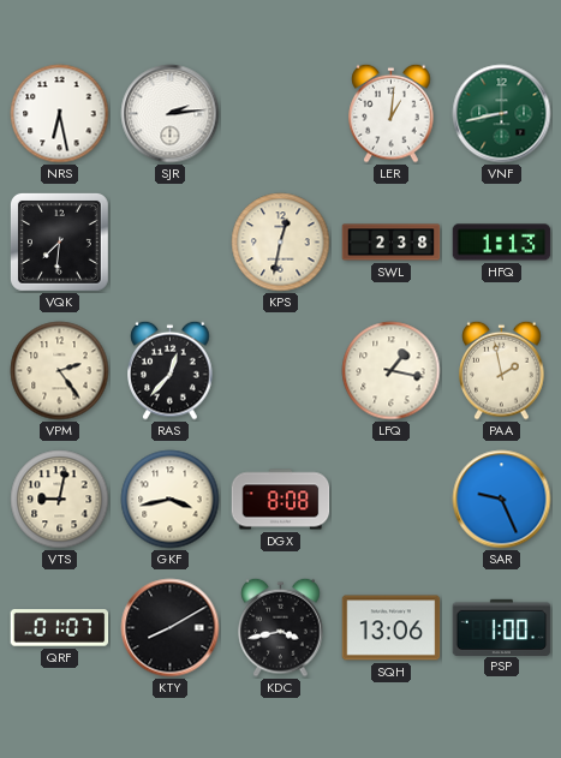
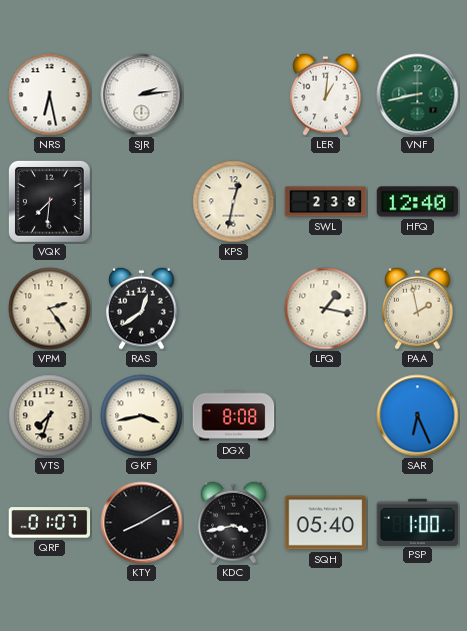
HFQ: 1:13 -> 12:40 (418, 202)
RAS: 12:37 -> 12:39 (142, 308)
VTS: 9:02 -> 7:33 (50, 416)
SAR: 9:26 -> 6:26 (418, 416)
SQH: 13:06 -> 05:40 (326, 523)
